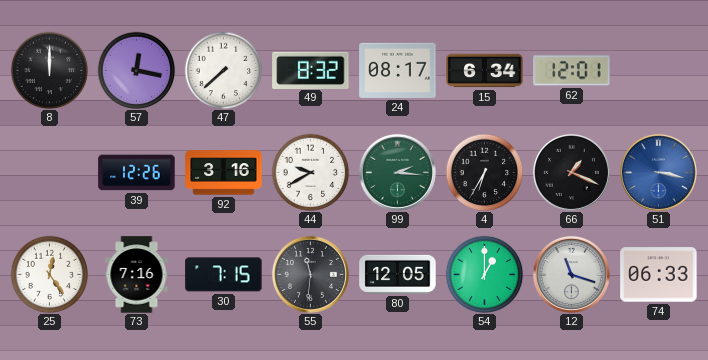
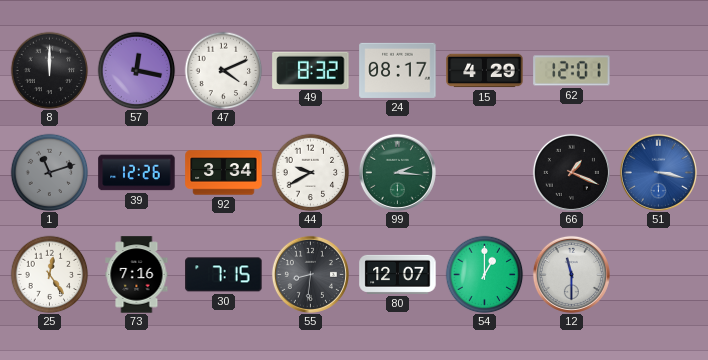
47: 7:38 -> 4:11 (223, 70)
15: 6:34 -> 4:29 (485, 71)
1: none -> 11:12 (49, 172)
92: 3:16 -> 3:34 (224, 173)
4: 6:35 -> none (484, 172)
55: 11:31 -> 8:31 (310, 274)
80: 12:05 -> 12:07 (398, 274)
12: 11:18 -> 11:30 (571, 274)
74: 06:33 -> none (659, 275)
